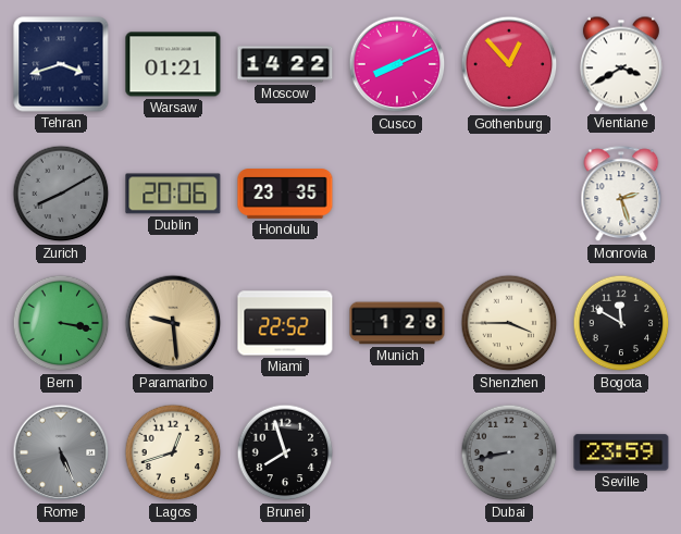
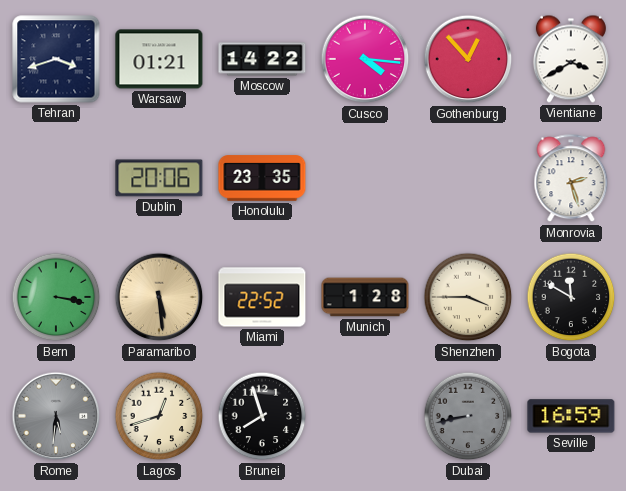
Cusco: 8:11 -> 4:16 (365, 59)
Zurich: 8:10 -> none (61, 194)
Paramaribo: 9:29 -> 5:29 (159, 297)
Rome: 5:26 -> 5:31 (56, 416)
Seville: 23:59 -> 16:59 (571, 416)
